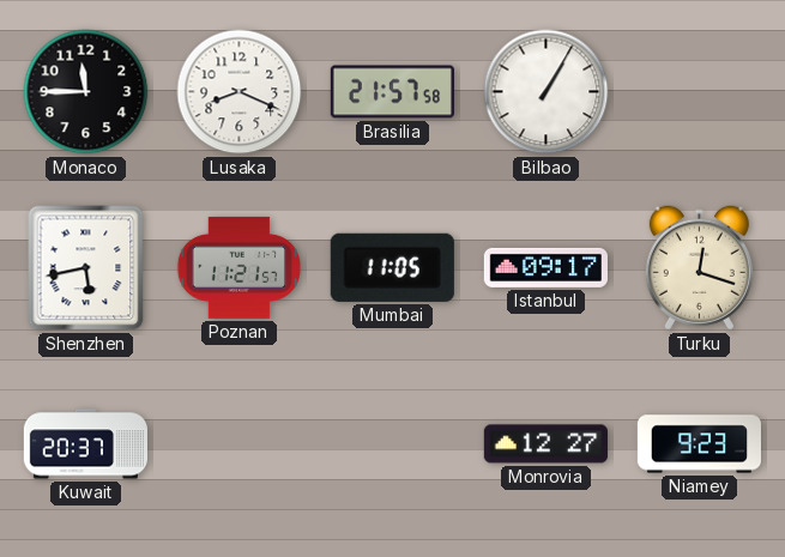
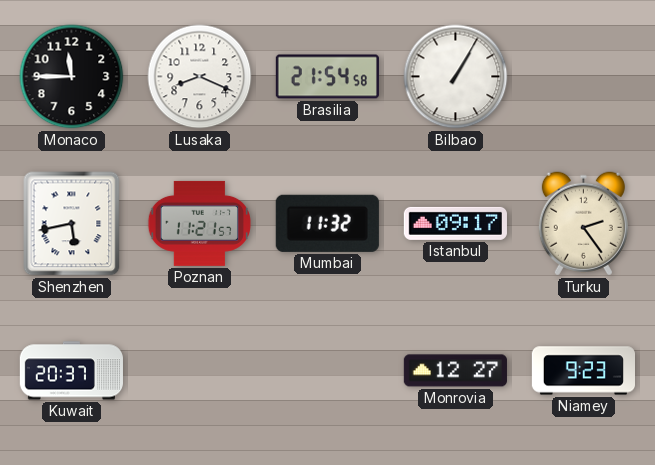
Brasilia: 21:57 -> 21:54 (327, 77)
Mumbai: 11:05 -> 11:32 (327, 223)
Turku: 12:18 -> 2:24 (583, 224)
